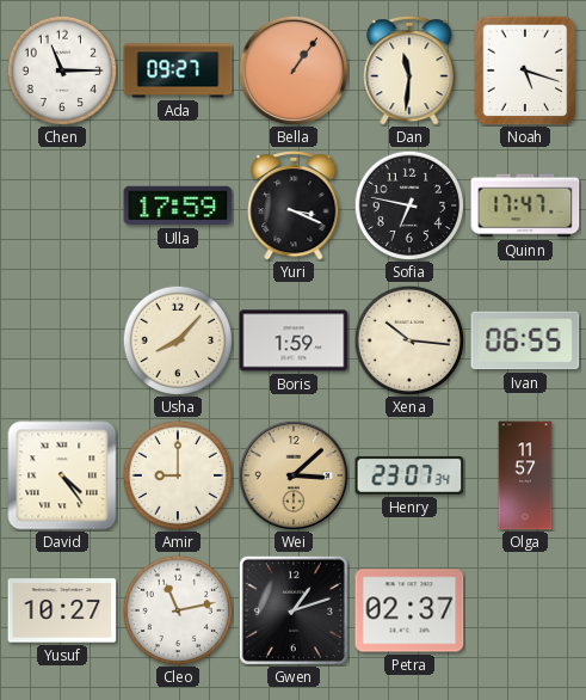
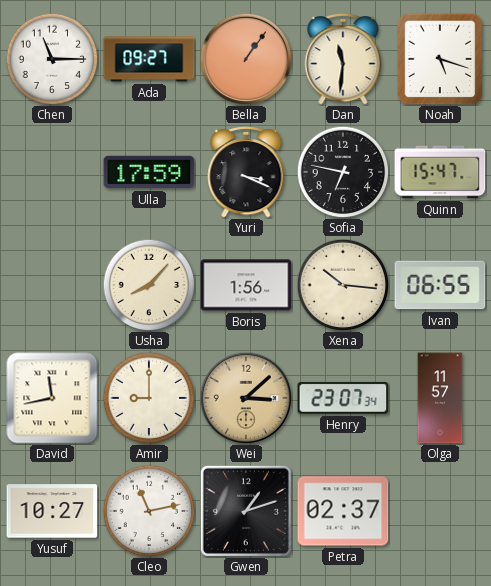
Quinn: 17:47 -> 15:47 (440, 172)
Boris: 1:59 -> 1:56 (246, 285)
David: 4:24 -> 11:43 (52, 398)
